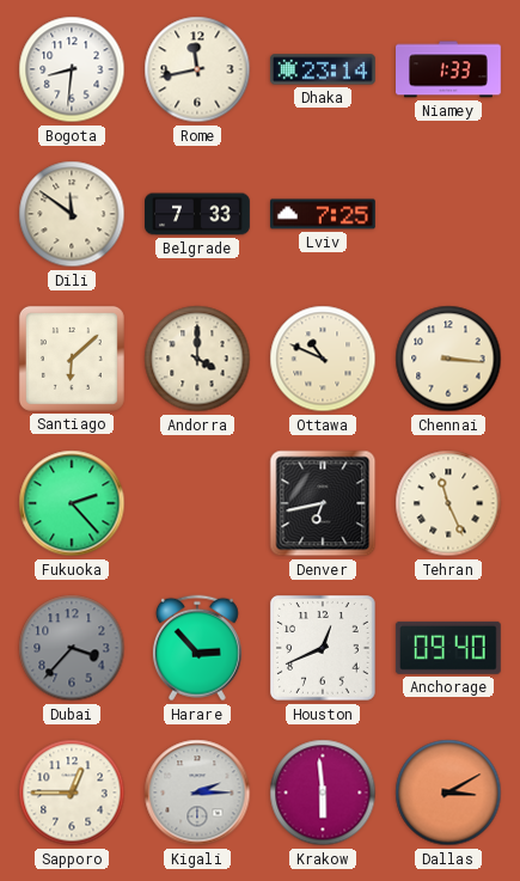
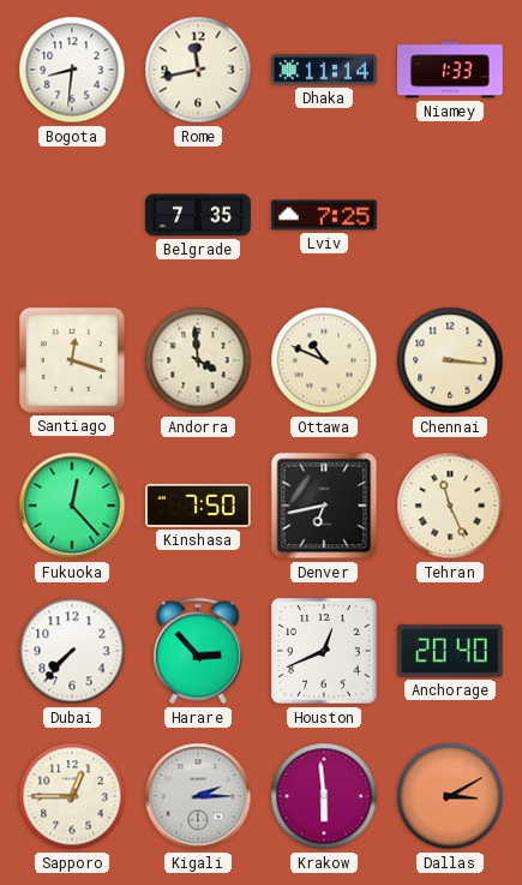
Dhaka: 23:14 -> 11:14 (324, 70)
Dili: 11:51 -> none (72, 214)
Belgrade: 7:33 -> 7:35 (199, 215)
Santiago: 6:08 -> 12:18 (72, 360)
Andorra: 4:00 -> 3:59 (198, 360)
Fukuoka: 2:23 -> 12:23 (72, 506)
Kinshasa: none -> 7:50 (199, 506)
Dubai: 3:37 -> 7:37 (72, 651)
Dubai dial: grey -> white (72, 651)
Anchorage: 09:40 -> 20:40 (450, 651)
